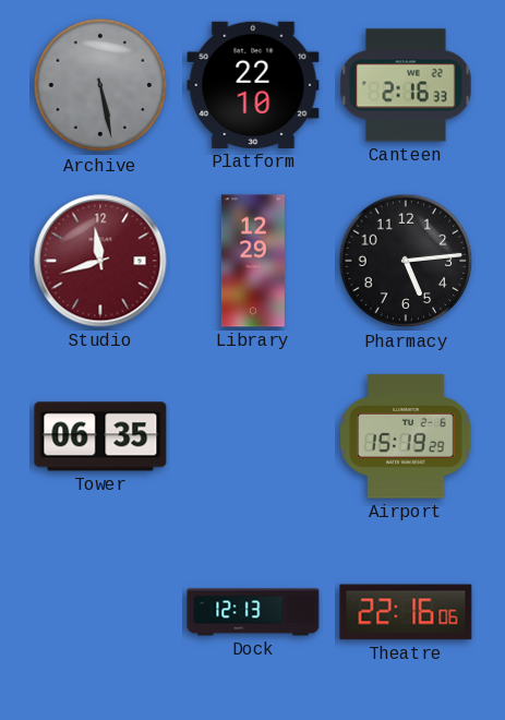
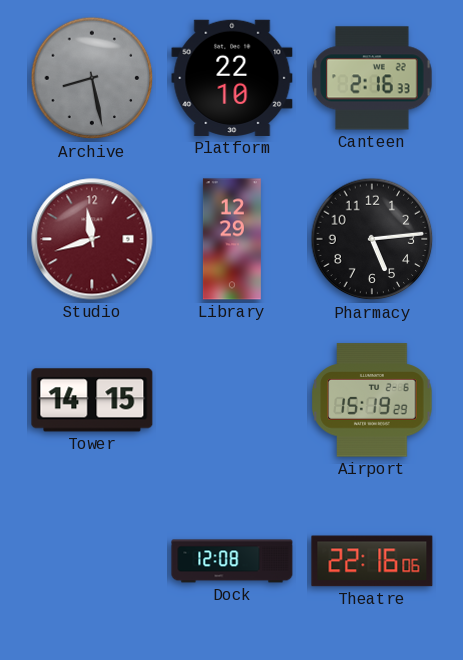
Archive: 5:28 -> 8:28 (92, 78)
Tower: 06:35 -> 14:15 (92, 400)
Dock: 12:13 -> 12:08 (232, 561)
